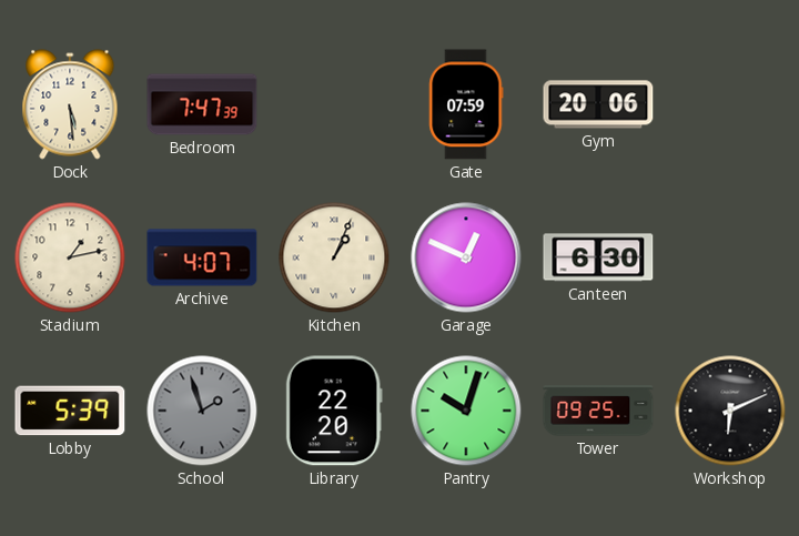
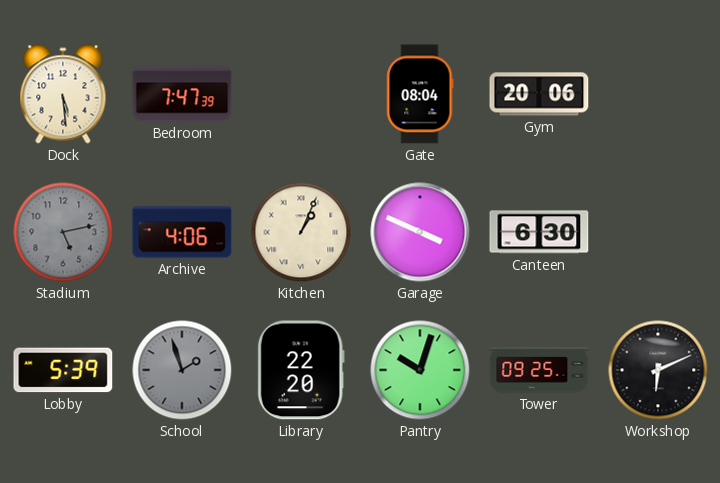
Gate: 07:59 -> 08:04 (420, 94)
Stadium: 1:13 -> 5:13 (63, 232)
Stadium dial: cream -> grey (63, 232)
Archive: 4:07 -> 4:06 (182, 232)
Garage: 12:49 -> 3:49 (420, 232)
